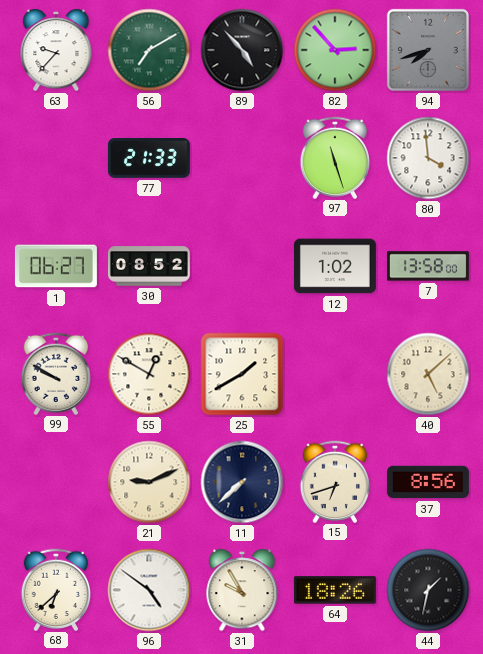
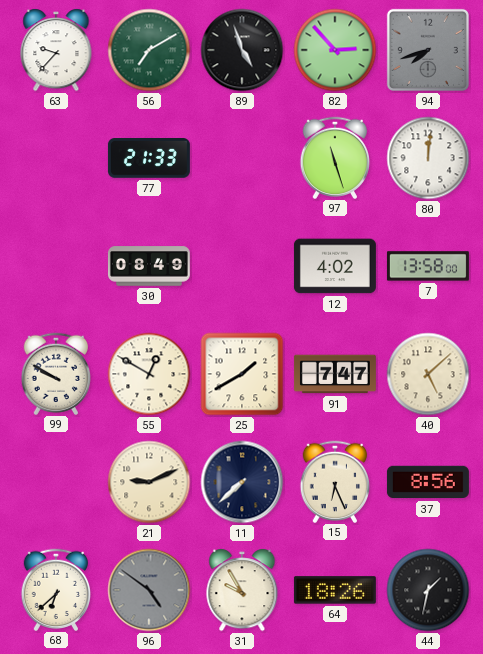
89: 4:53 -> 4:57 (242, 50)
80: 3:59 -> 12:01 (428, 158)
1: 06:27 -> none (56, 266)
30: 08:52 -> 08:49 (149, 266)
12: 1:02 -> 4:02 (335, 266)
91: none -> 7:47 (335, 374)
15: 6:42 -> 6:26 (335, 481)
96 dial: white -> grey (149, 590)
